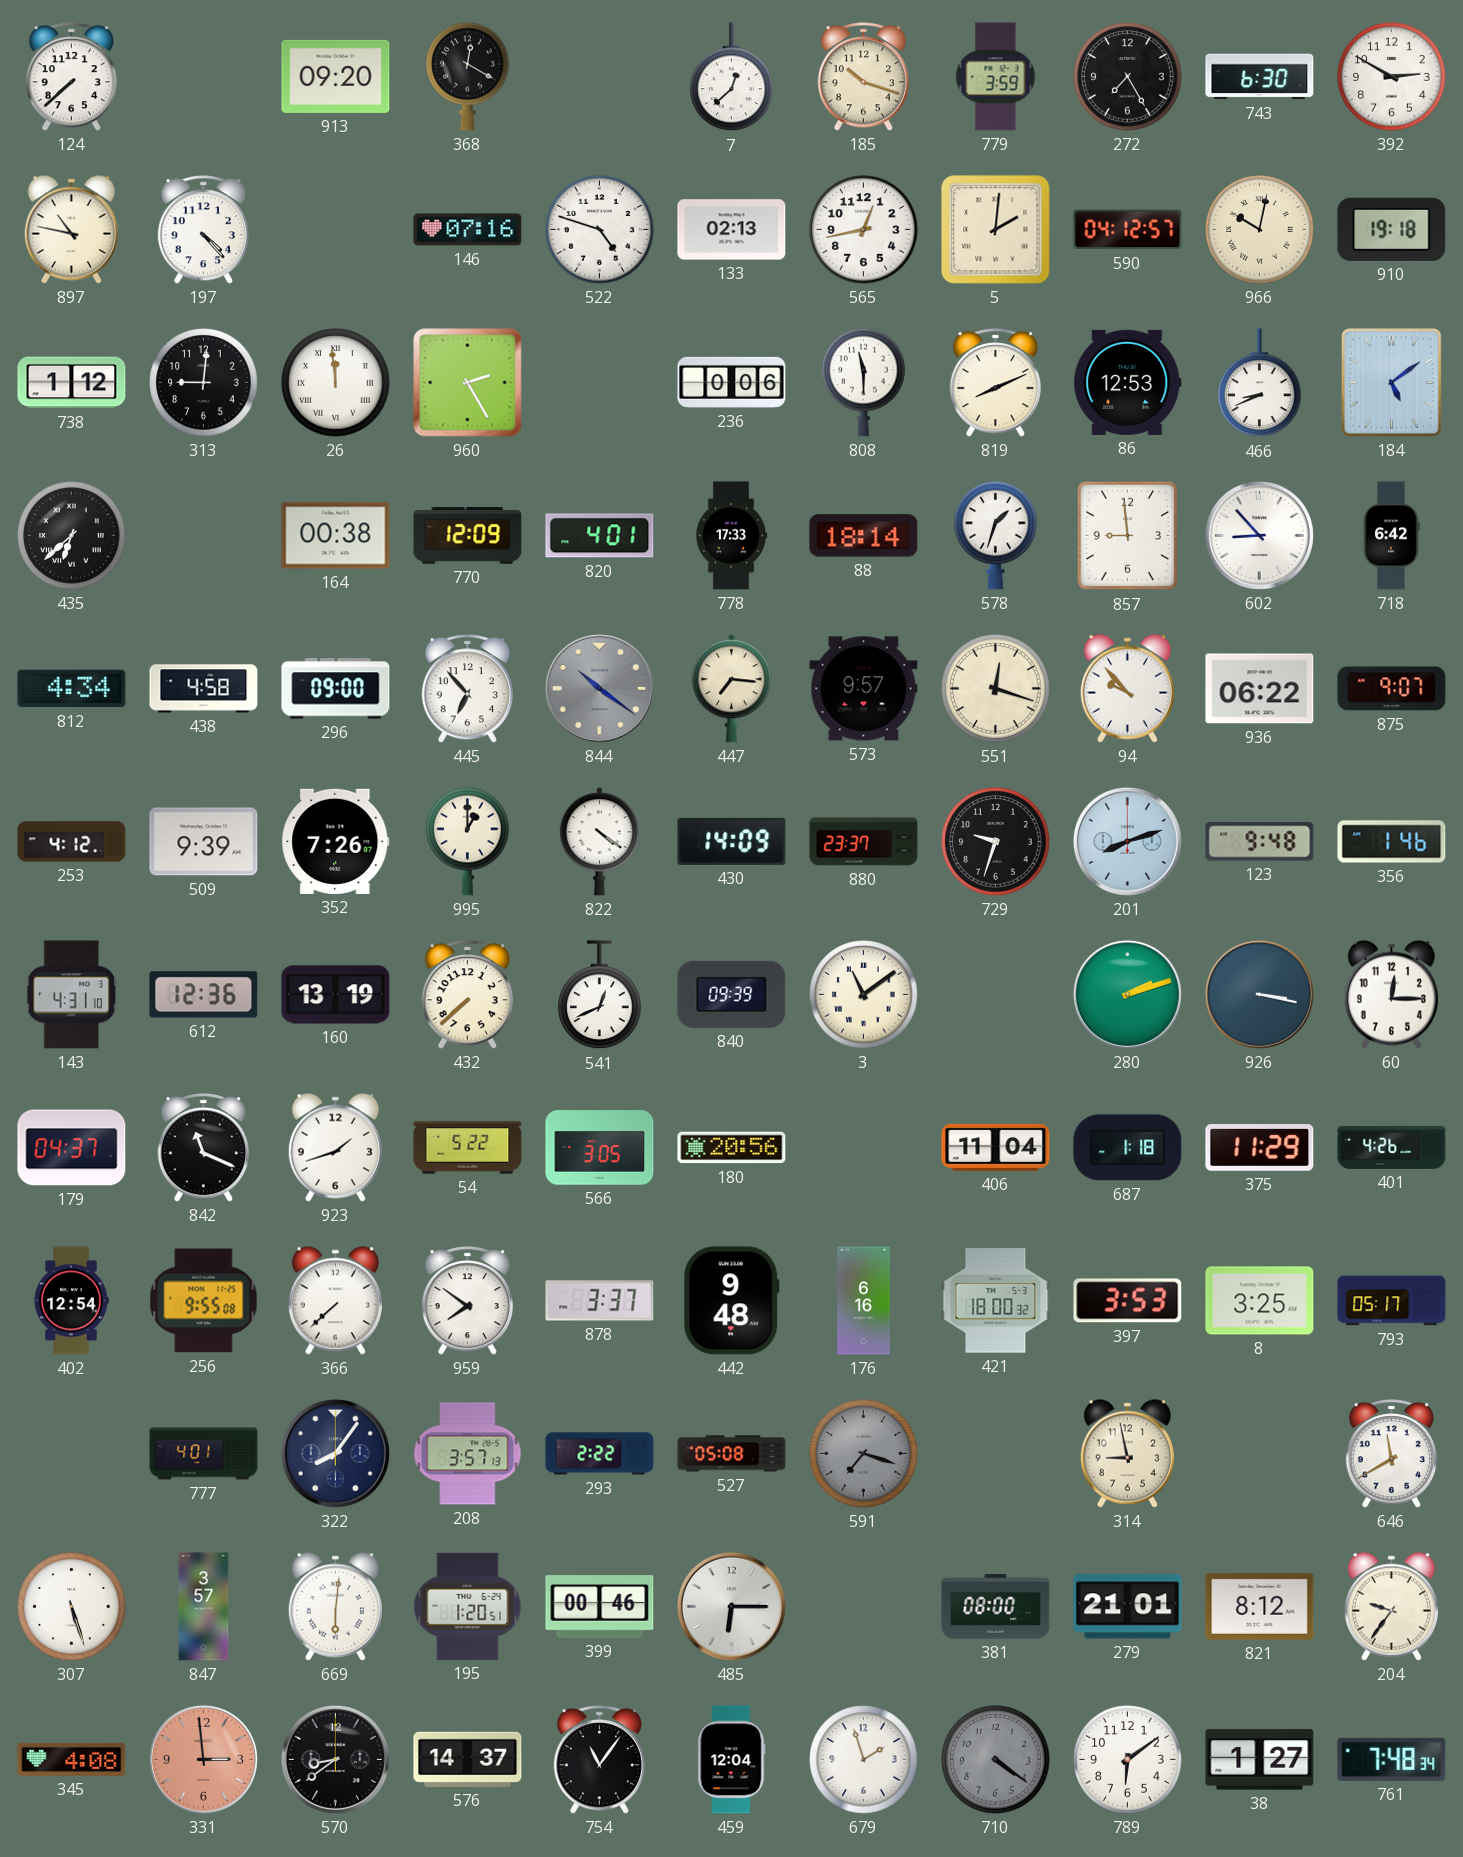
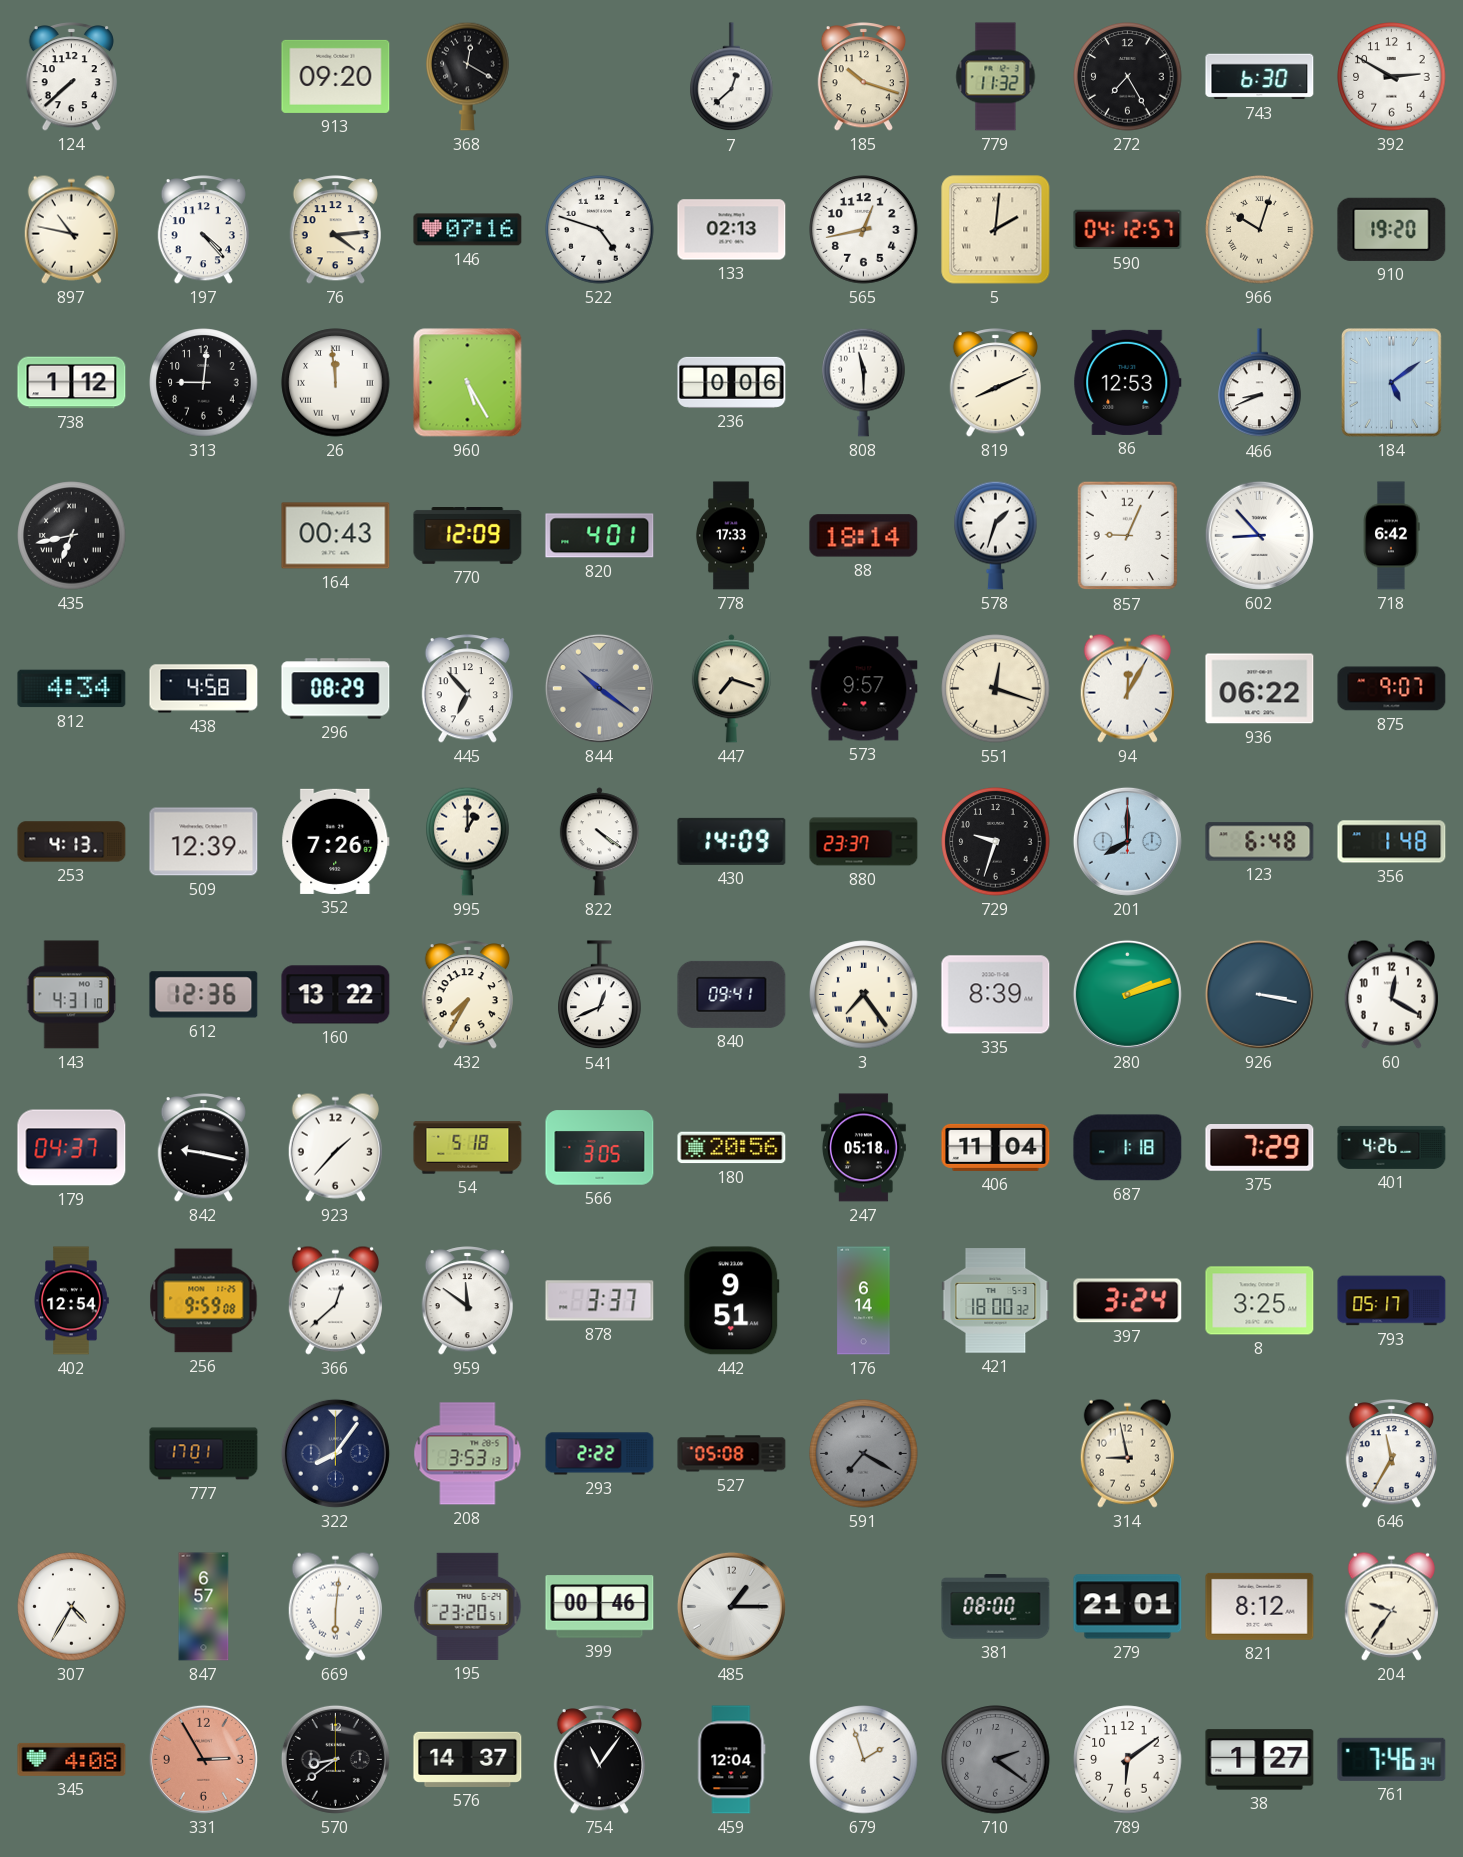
779: 3:59 -> 11:32 (996, 77)
76: none -> 4:14 (335, 230)
966: 10:02 -> 10:03 (1260, 230)
910: 19:18 -> 19:20 (1392, 229)
960: 2:25 -> 5:25 (468, 383)
435: 6:38 -> 6:43 (72, 536)
164: 00:38 -> 00:43 (336, 536)
857: 8:59 -> 9:04 (1128, 536)
296: 09:00 -> 08:29 (336, 689)
447: 7:16 -> 7:18 (731, 689)
94: 9:53 -> 12:05 (1127, 688)
253: 4:12 -> 4:13 (72, 842)
509: 9:39 -> 12:39 (204, 842)
201: 8:12 -> 8:00 (1127, 841)
123: 9:48 -> 6:48 (1260, 842)
356: 1:46 -> 1:48 (1392, 842)
160: 13:19 -> 13:22 (336, 995)
432: 7:38 -> 7:35 (467, 995)
840: 09:39 -> 09:41 (732, 994)
3: 11:09 -> 7:24 (864, 995)
335: none -> 8:39 (996, 995)
60: 12:15 -> 12:20 (1391, 994)
842: 11:19 -> 9:17 (203, 1148)
923: 1:42 -> 1:37 (335, 1147)
54: 5:22 -> 5:18 (468, 1148)
247: none -> 05:18 (863, 1148)
375: 11:29 -> 7:29 (1260, 1148)
256: 9:55 -> 9:59 (204, 1301)
366: 7:38 -> 12:38 (335, 1300)
959: 7:51 -> 11:51 (467, 1301)
442: 9:48 -> 9:51 (732, 1301)
176: 6:16 -> 6:14 (864, 1301)
397: 3:53 -> 3:24 (1128, 1301)
777: 4:01 -> 17:01 (204, 1454)
208: 3:57 -> 3:53 (468, 1454)
591: 7:18 -> 7:20 (864, 1454)
646: 11:40 -> 11:35 (1391, 1454)
307: 5:27 -> 4:35 (72, 1607)
847: 3:57 -> 6:57 (204, 1607)
195: 1:20 -> 23:20 (468, 1606)
485: 6:15 -> 1:15 (731, 1606)
331: 2:59 -> 2:55 (203, 1759)
710: 4:21 -> 2:21 (996, 1760)
761: 7:48 -> 7:46 (1392, 1759)
